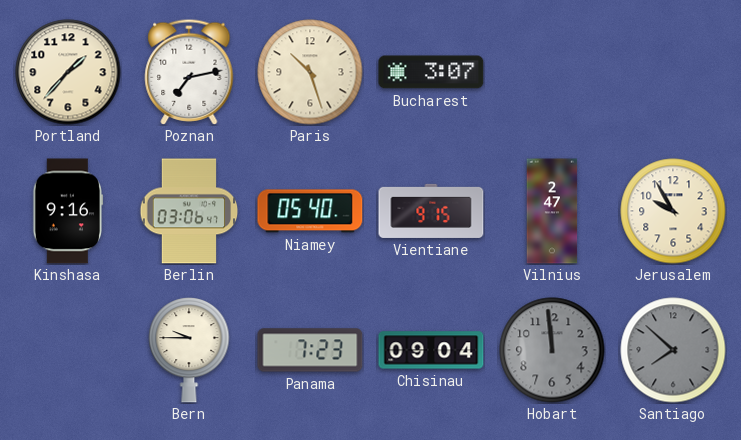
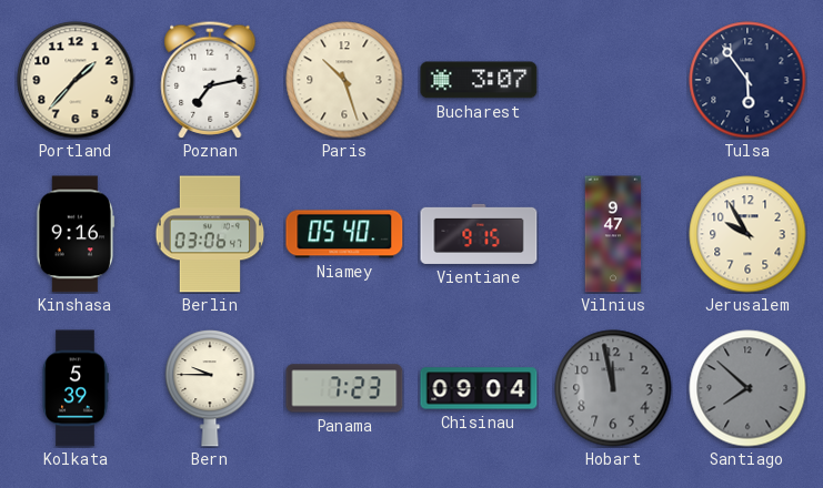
Tulsa: none -> 5:54 (747, 80)
Vilnius: 2:47 -> 9:47 (613, 234)
Kolkata: none -> 5:39 (76, 388)
Hobart: 11:59 -> 11:58 (613, 388)
